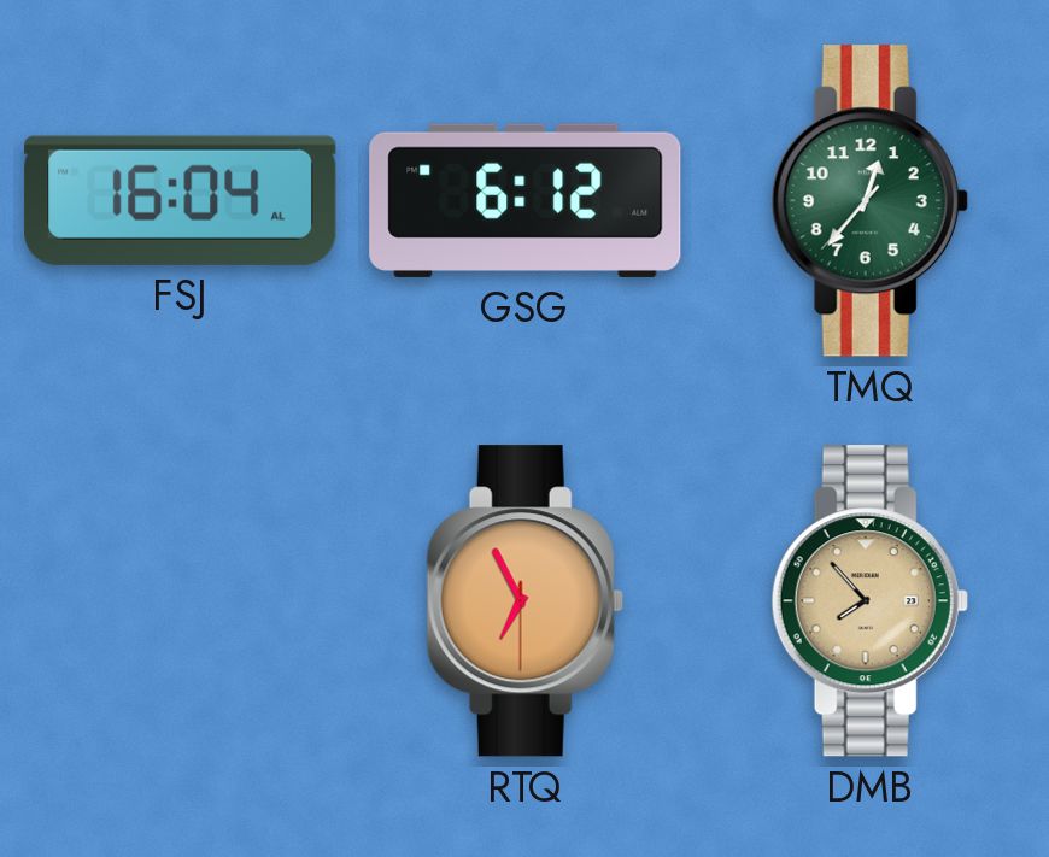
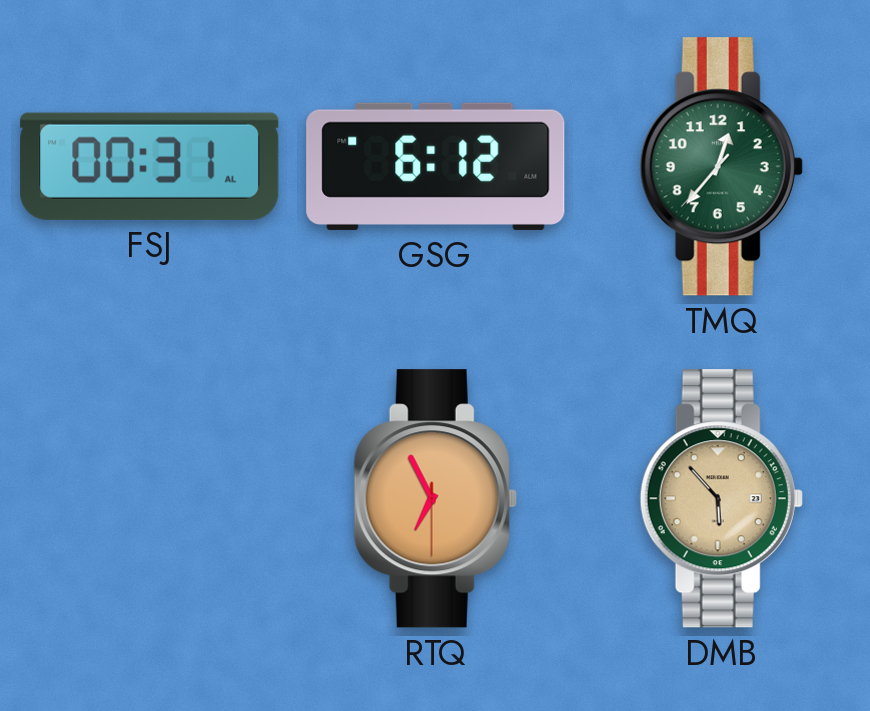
FSJ: 16:04 -> 00:31 (150, 166)
DMB: 7:53 -> 5:53 (721, 499)
